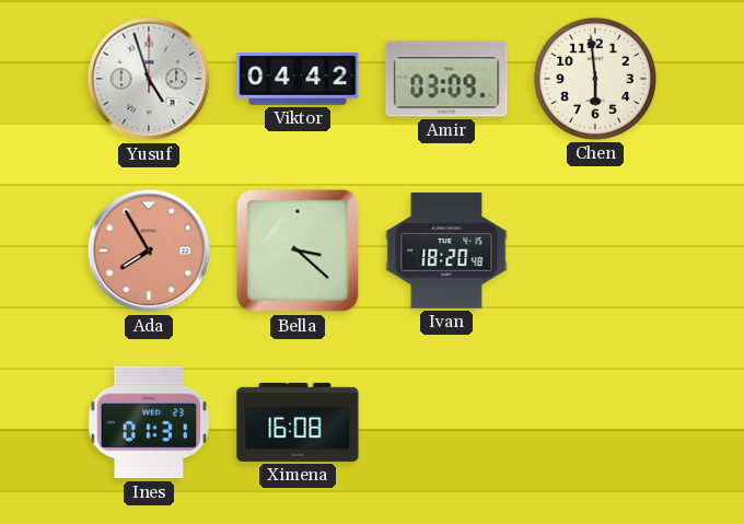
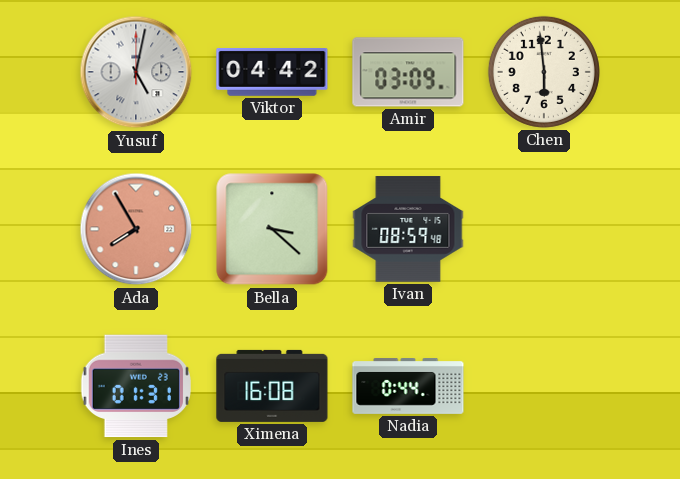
Yusuf: 4:57 -> 5:02 (136, 72)
Ivan: 18:20 -> 08:59 (408, 229)
Nadia: none -> 0:44 (408, 387)
